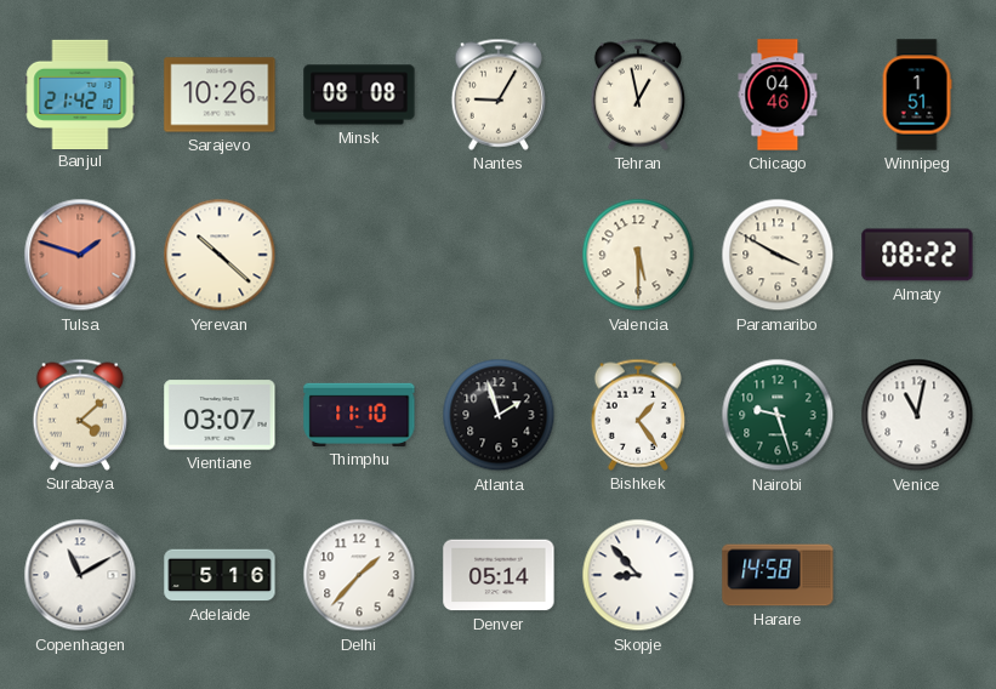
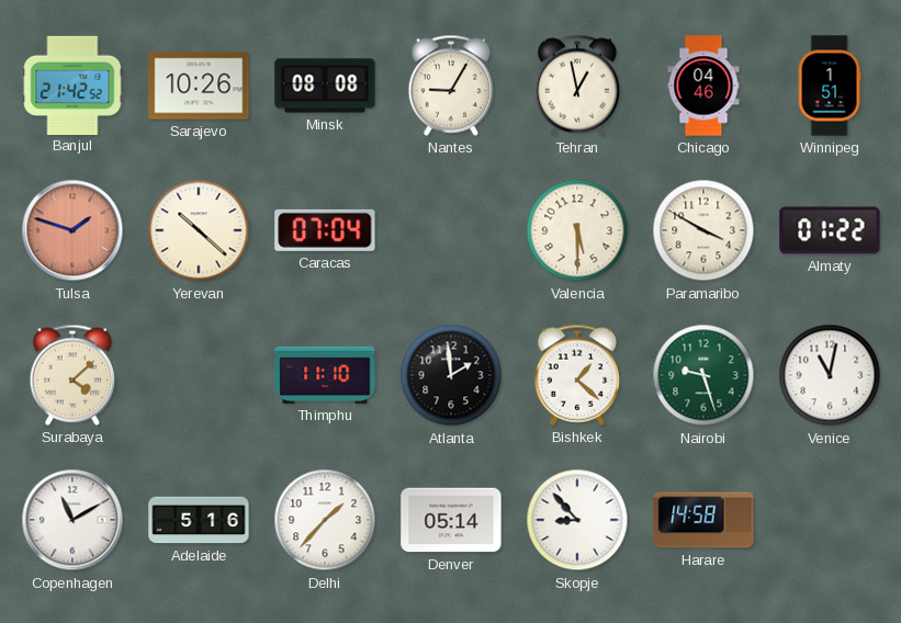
Banjul: 21:42:10 -> 21:42:52 (72, 84)
Caracas: none -> 07:04 (325, 230)
Almaty: 08:22 -> 01:22 (830, 230)
Vientiane: 03:07 -> none (220, 415)
Atlanta: 1:57 -> 1:59 (451, 375)
Bishkek: 1:24 -> 1:22 (577, 375)
